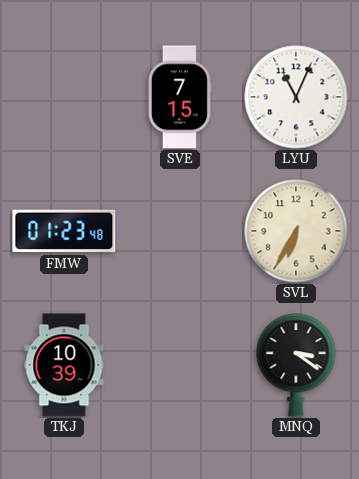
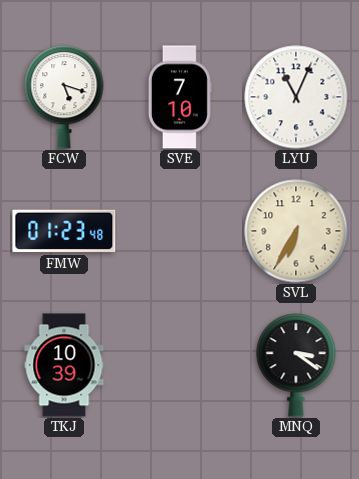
FCW: none -> 5:18 (64, 97)
SVE: 7:15 -> 7:10 (180, 97)
